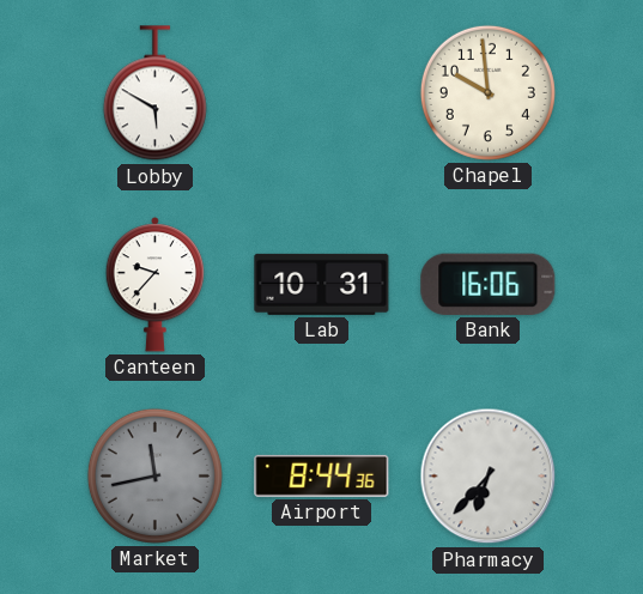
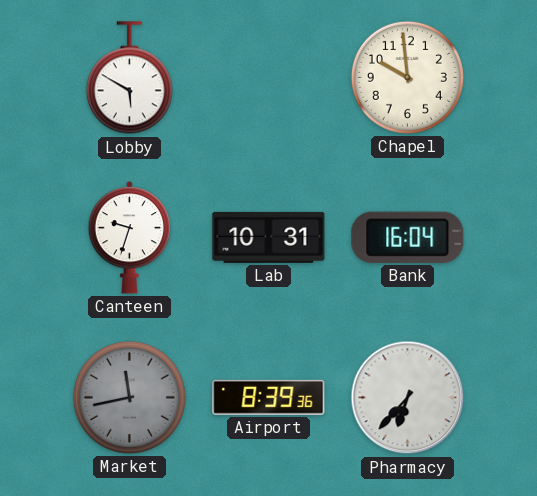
Canteen: 9:37 -> 9:33 (130, 238)
Bank: 16:06 -> 16:04 (408, 237)
Airport: 8:44 -> 8:39 (269, 397)
